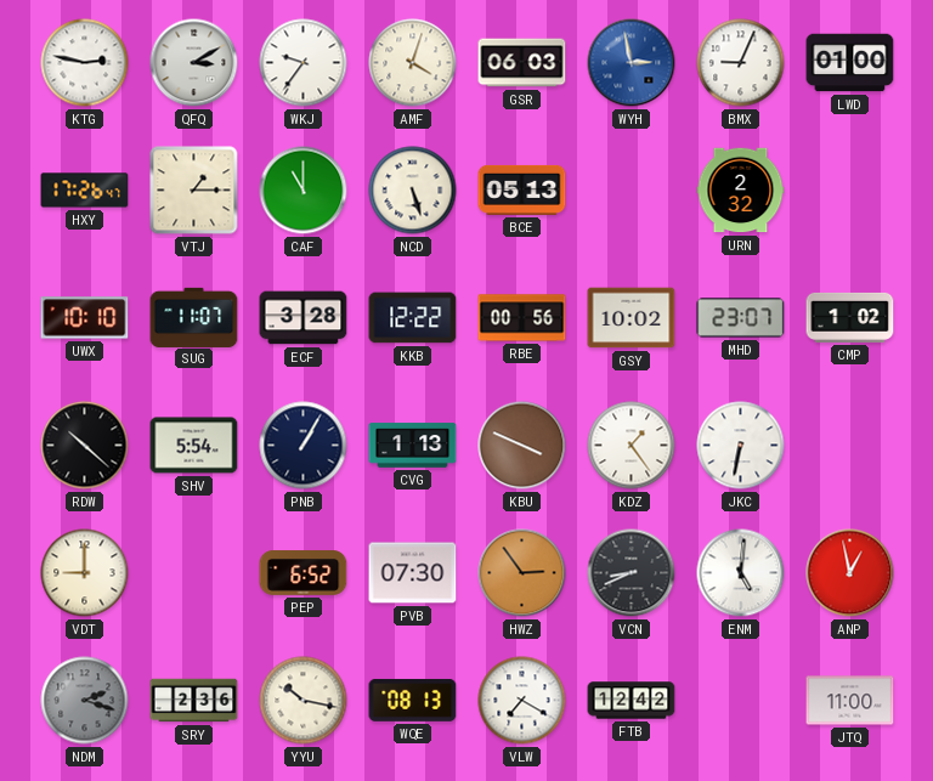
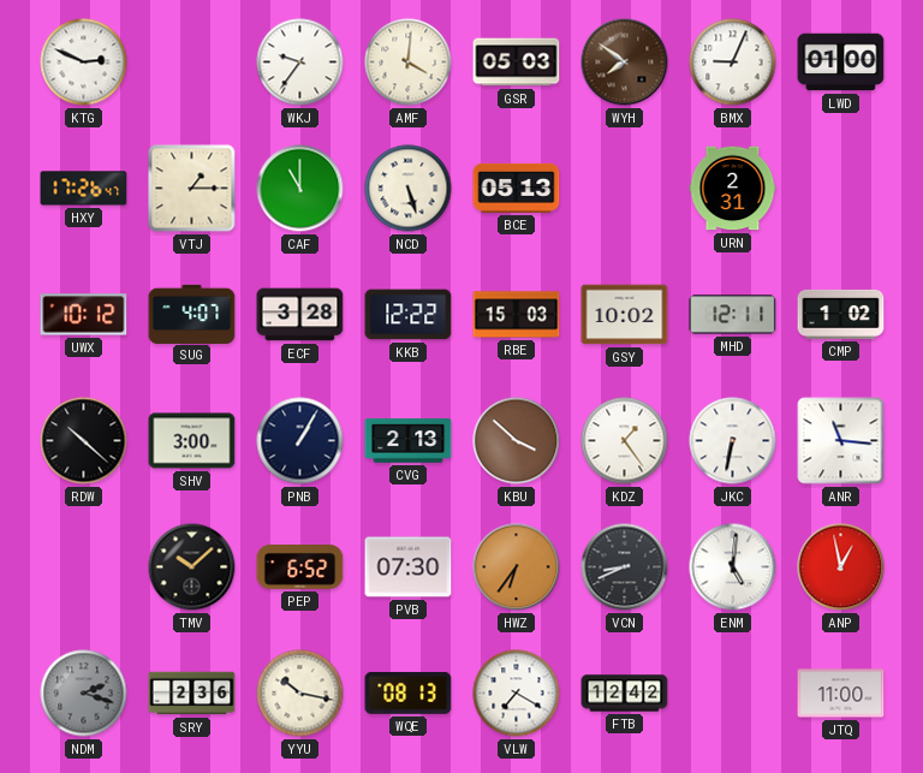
KTG: 2:47 -> 2:49 (84, 63)
QFQ: 3:10 -> none (194, 63)
AMF: 4:03 -> 4:01 (409, 63)
GSR: 06:03 -> 05:03 (517, 63)
WYH: 2:58 -> 7:51 (625, 63)
WYH dial: blue -> brown (625, 63)
URN: 2:32 -> 2:31 (733, 189)
UWX: 10:10 -> 10:12 (84, 315)
SUG: 11:07 -> 4:07 (192, 314)
RBE: 00:56 -> 15:03 (517, 315)
MHD: 23:07 -> 12:11 (733, 315)
SHV: 5:54 -> 3:00 (192, 441)
CVG: 1:13 -> 2:13 (409, 441)
KBU: 3:49 -> 3:52 (517, 441)
ANR: none -> 11:16 (841, 441)
VDT: 9:00 -> none (85, 573)
TMV: none -> 10:08 (192, 567)
HWZ: 2:54 -> 6:36 (517, 567)
